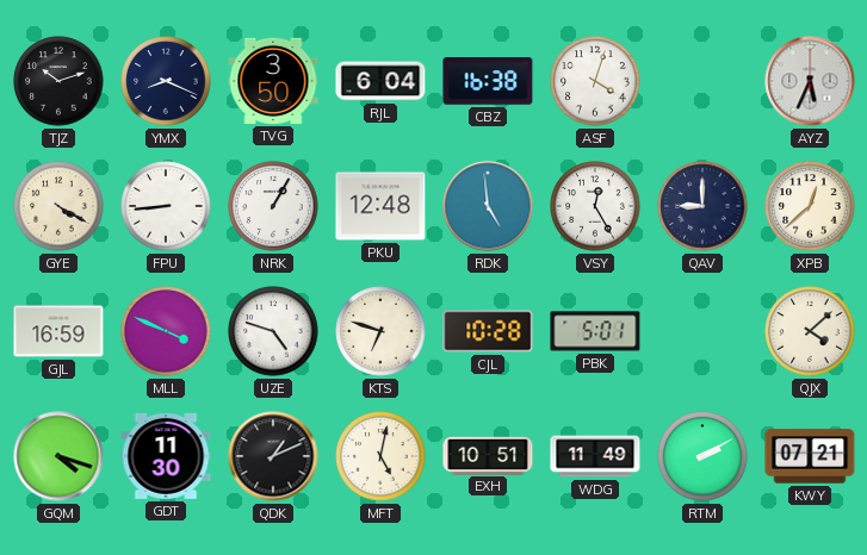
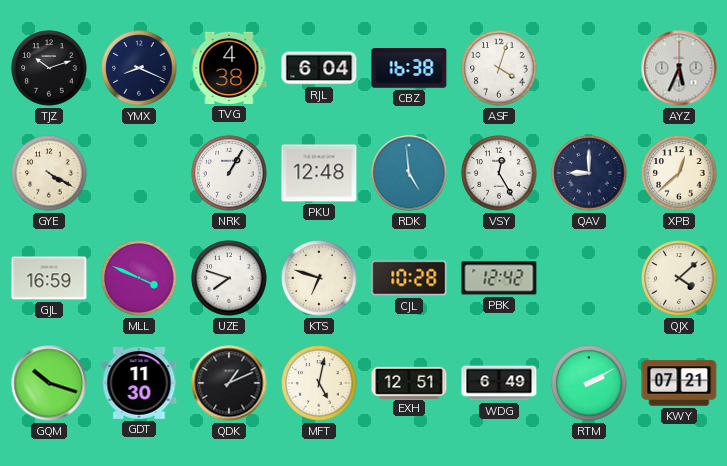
TVG: 3:50 -> 4:38 (229, 68)
FPU: 8:44 -> none (166, 206)
UZE: 4:48 -> 7:48 (229, 278)
PBK: 5:01 -> 12:42 (499, 278)
GQM: 4:18 -> 10:18 (49, 383)
EXH: 10:51 -> 12:51 (409, 382)
WDG: 11:49 -> 6:49 (499, 383)
